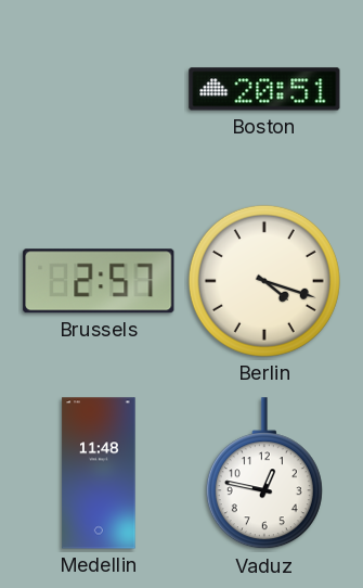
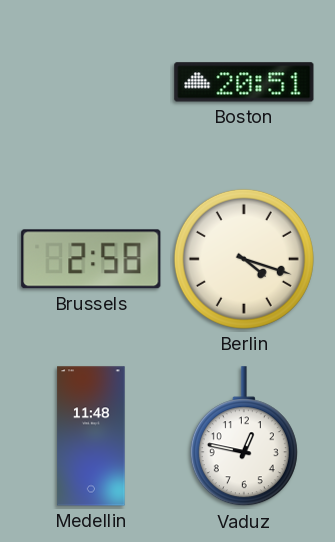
Brussels: 2:57 -> 2:58 (91, 259)
